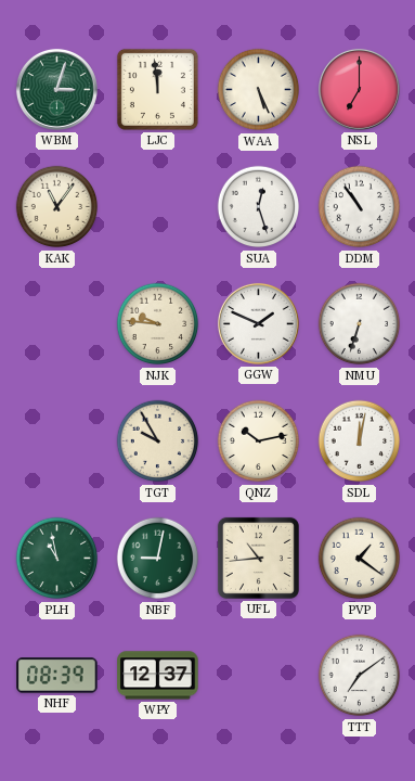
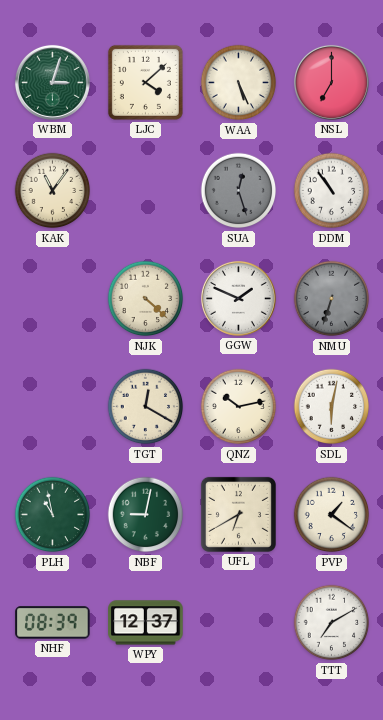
LJC: 11:59 -> 4:08 (145, 82)
SUA dial: white -> grey (239, 191)
NJK: 9:46 -> 4:22 (146, 299)
NMU dial: white -> grey (332, 299)
TGT: 9:55 -> 12:20 (146, 407)
SDL: 12:02 -> 6:02 (332, 407)
UFL: 10:44 -> 6:40 (238, 514)
TTT: 7:09 -> 7:10 (332, 623)
